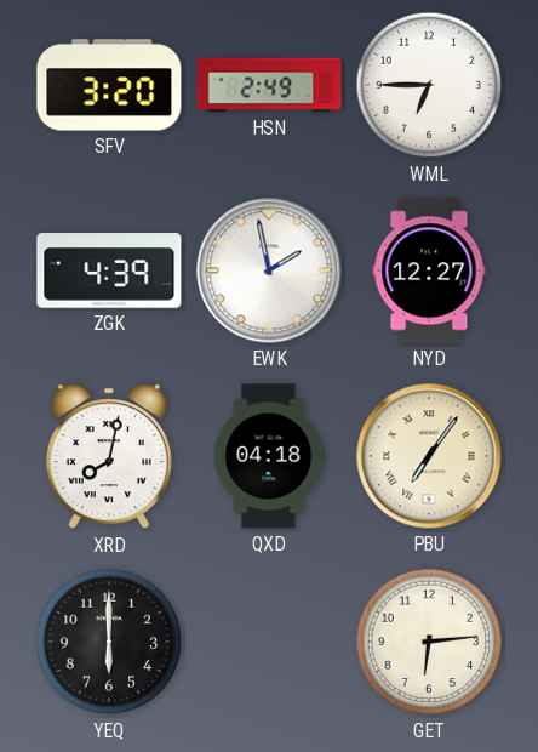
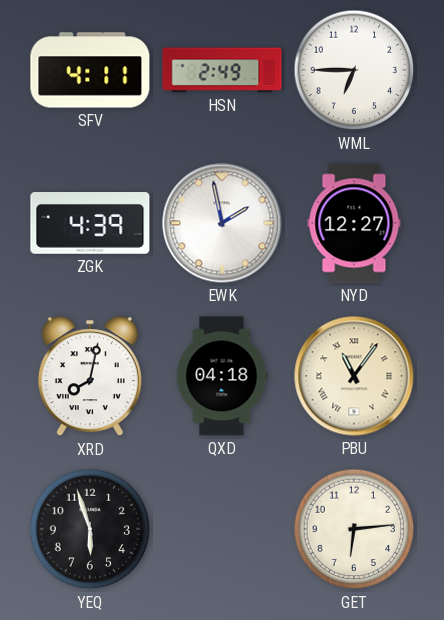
SFV: 3:20 -> 4:11 (90, 70)
PBU: 7:06 -> 11:06 (354, 376)
YEQ: 6:00 -> 5:57 (90, 529)
